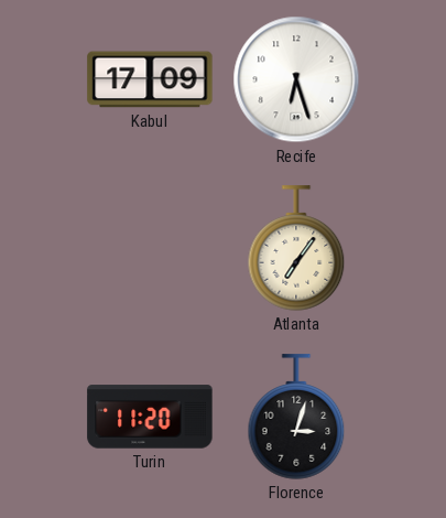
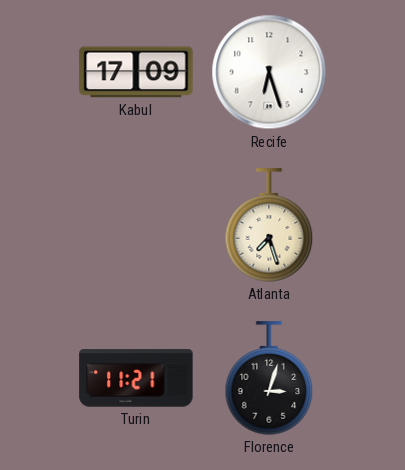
Atlanta: 7:06 -> 7:27 (269, 225)
Turin: 11:20 -> 11:21 (136, 378)
